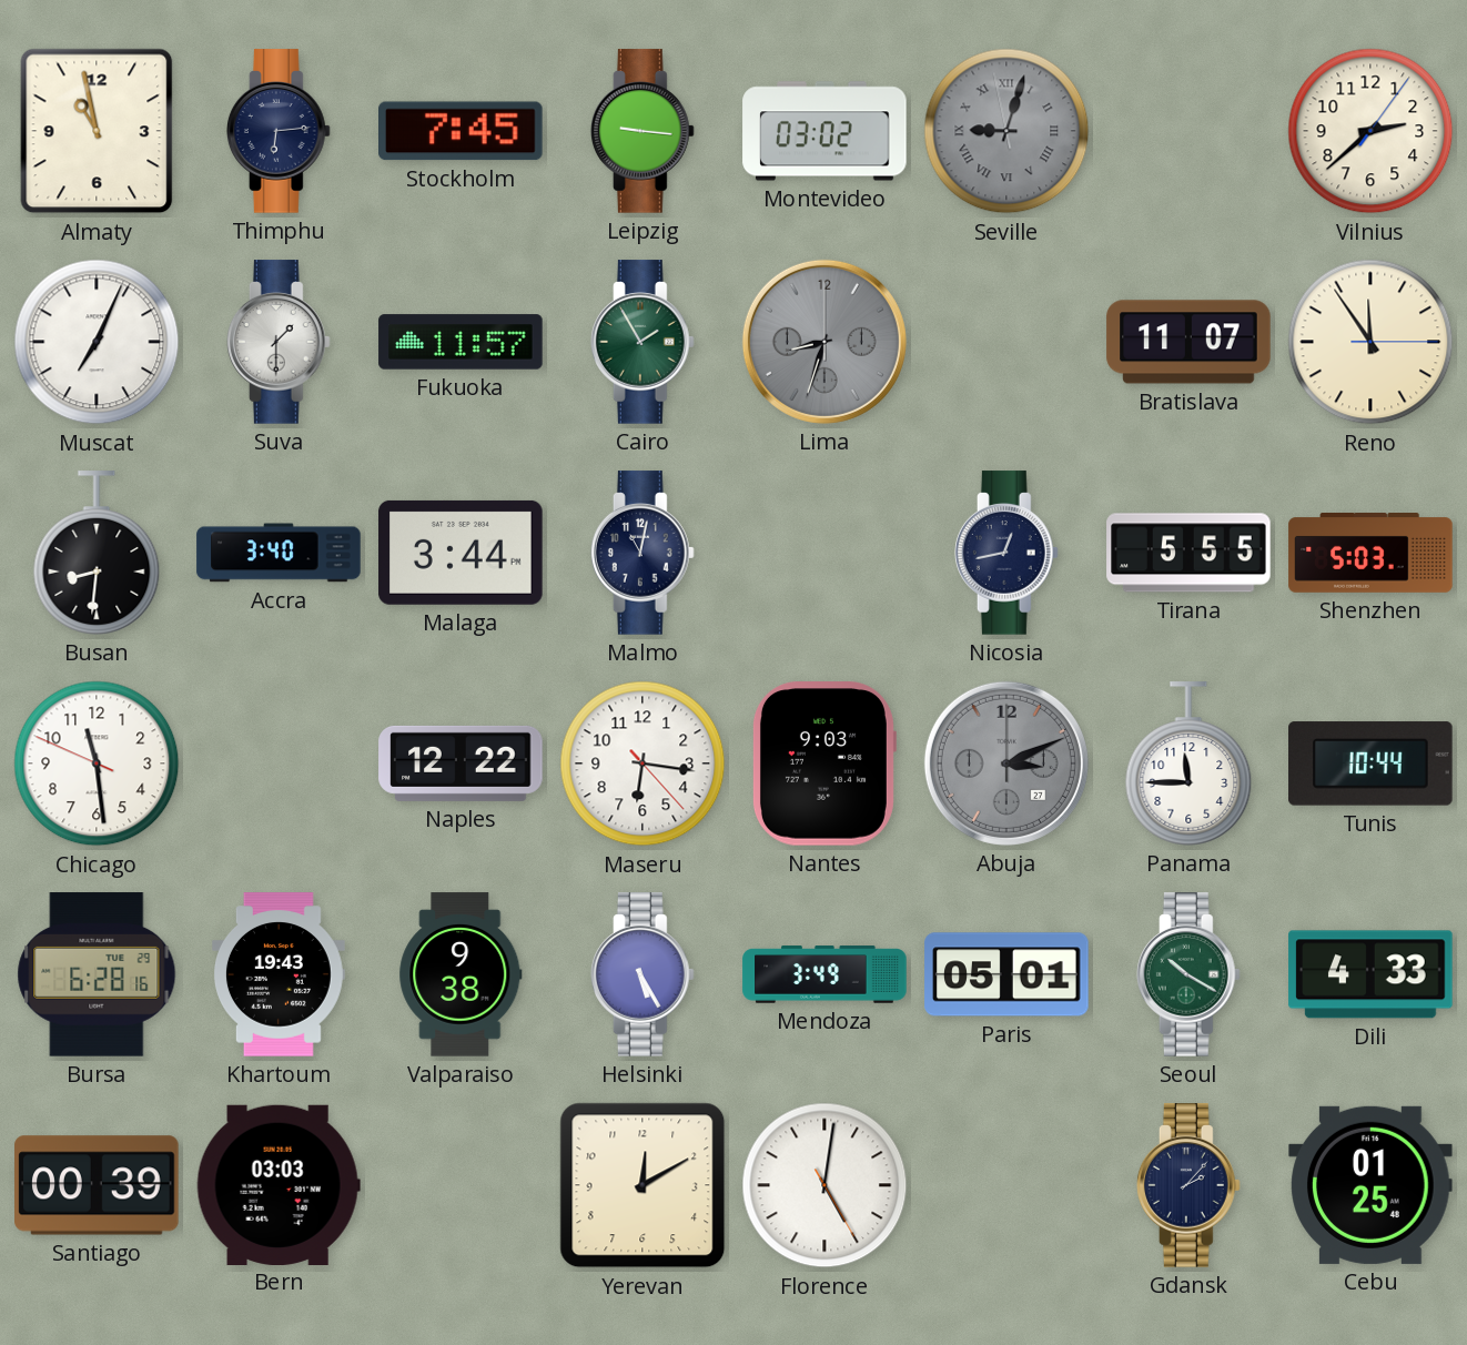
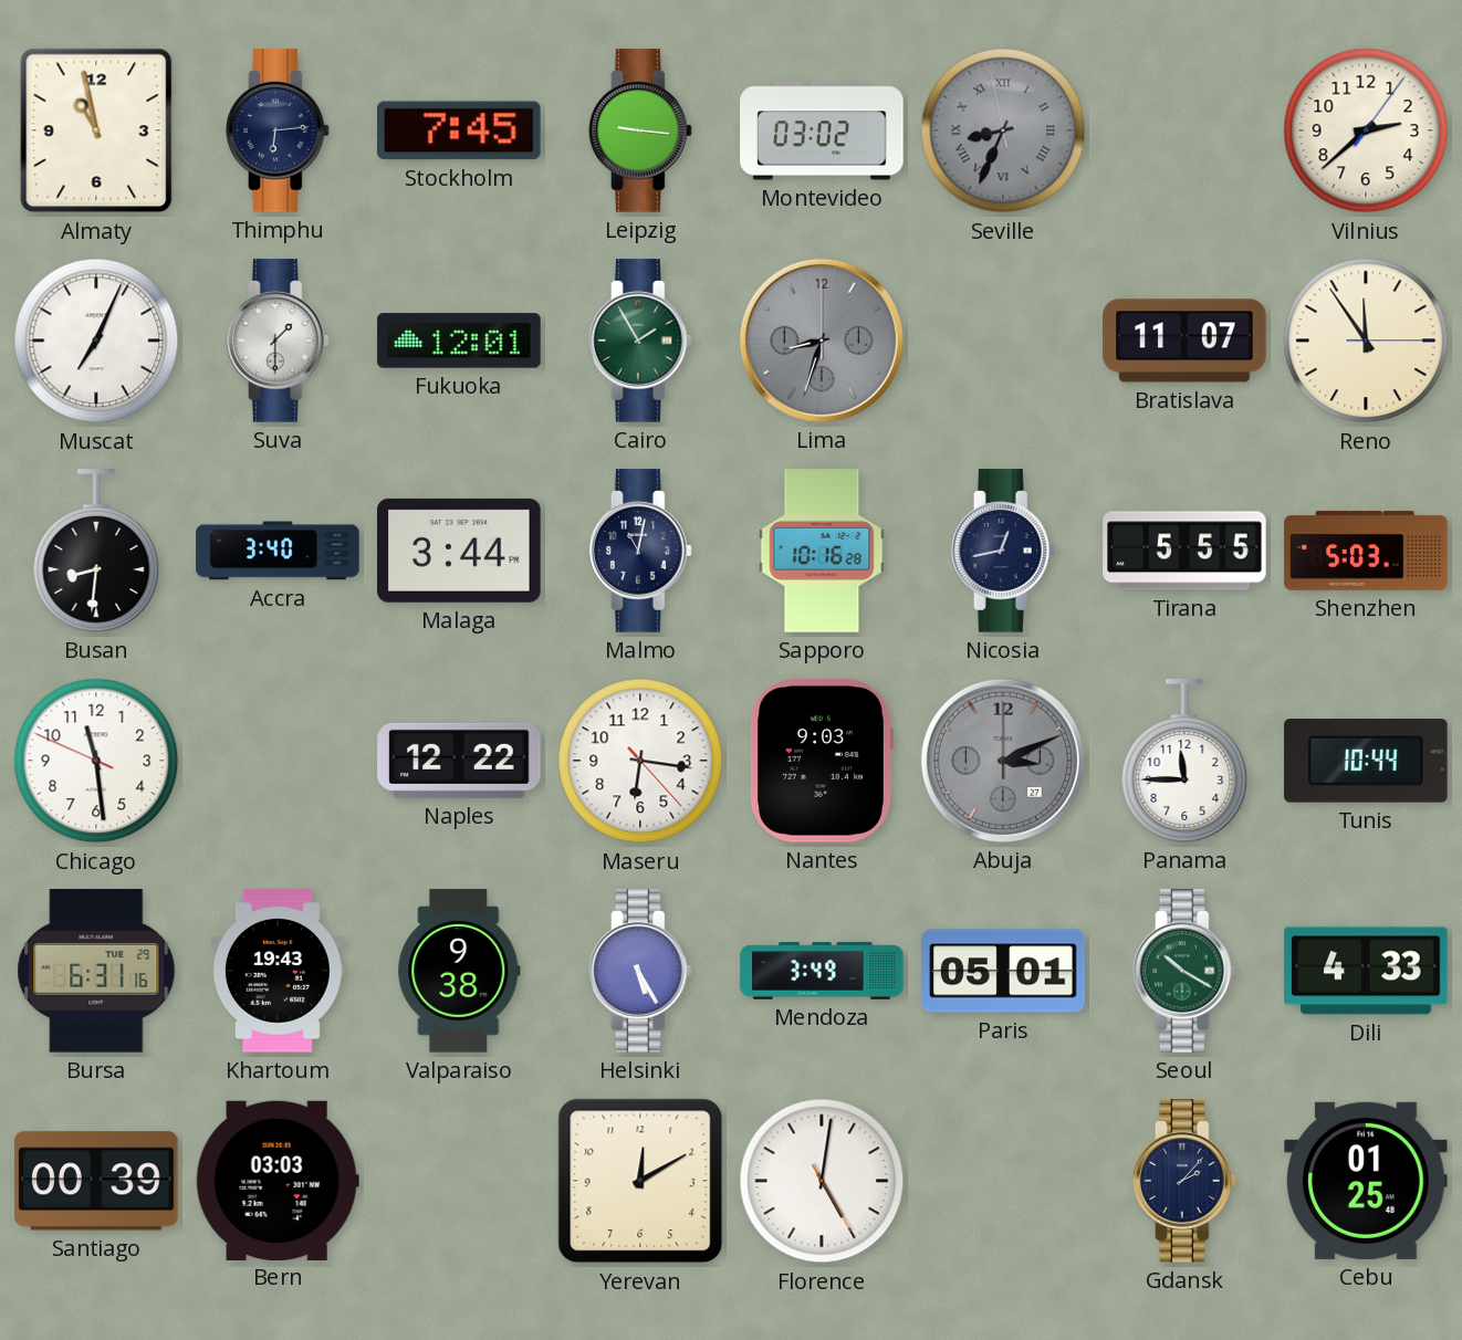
Seville: 9:02 -> 8:33 (1003, 130)
Fukuoka: 11:57 -> 12:01 (459, 341)
Sapporo: none -> 10:16 (822, 551)
Bursa: 6:28 -> 6:31 (96, 971)
